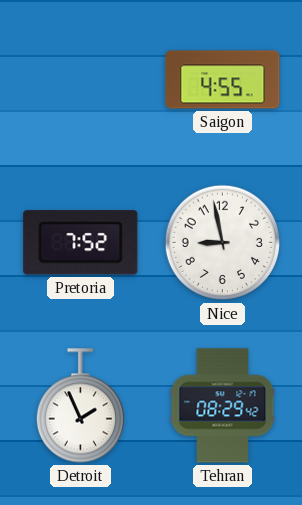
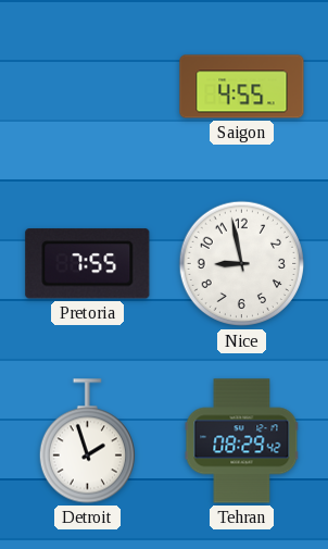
Pretoria: 7:52 -> 7:55 (88, 264)
Detroit: 1:56 -> 1:57 (87, 441)
